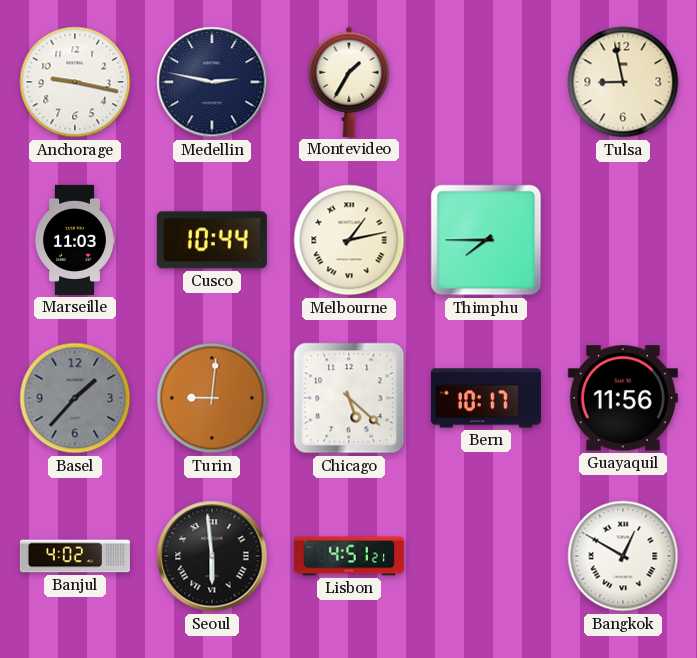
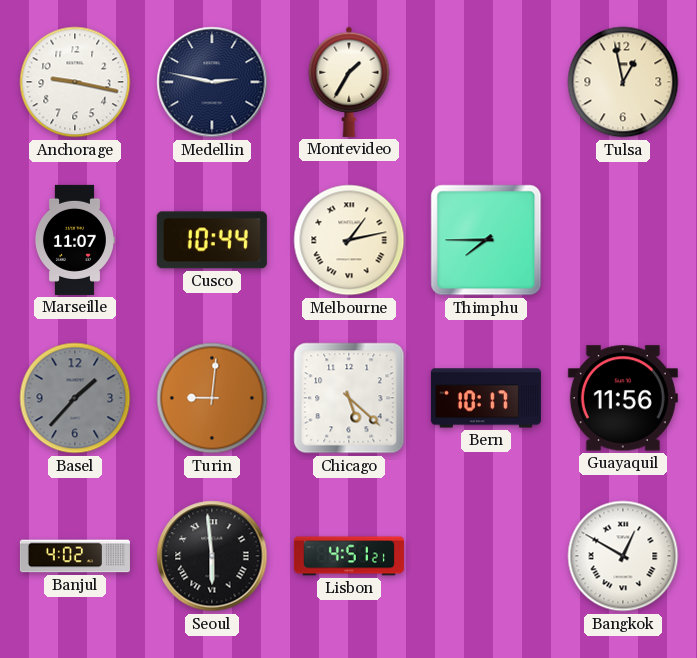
Tulsa: 8:58 -> 12:58 (623, 82)
Marseille: 11:03 -> 11:07 (74, 240)
